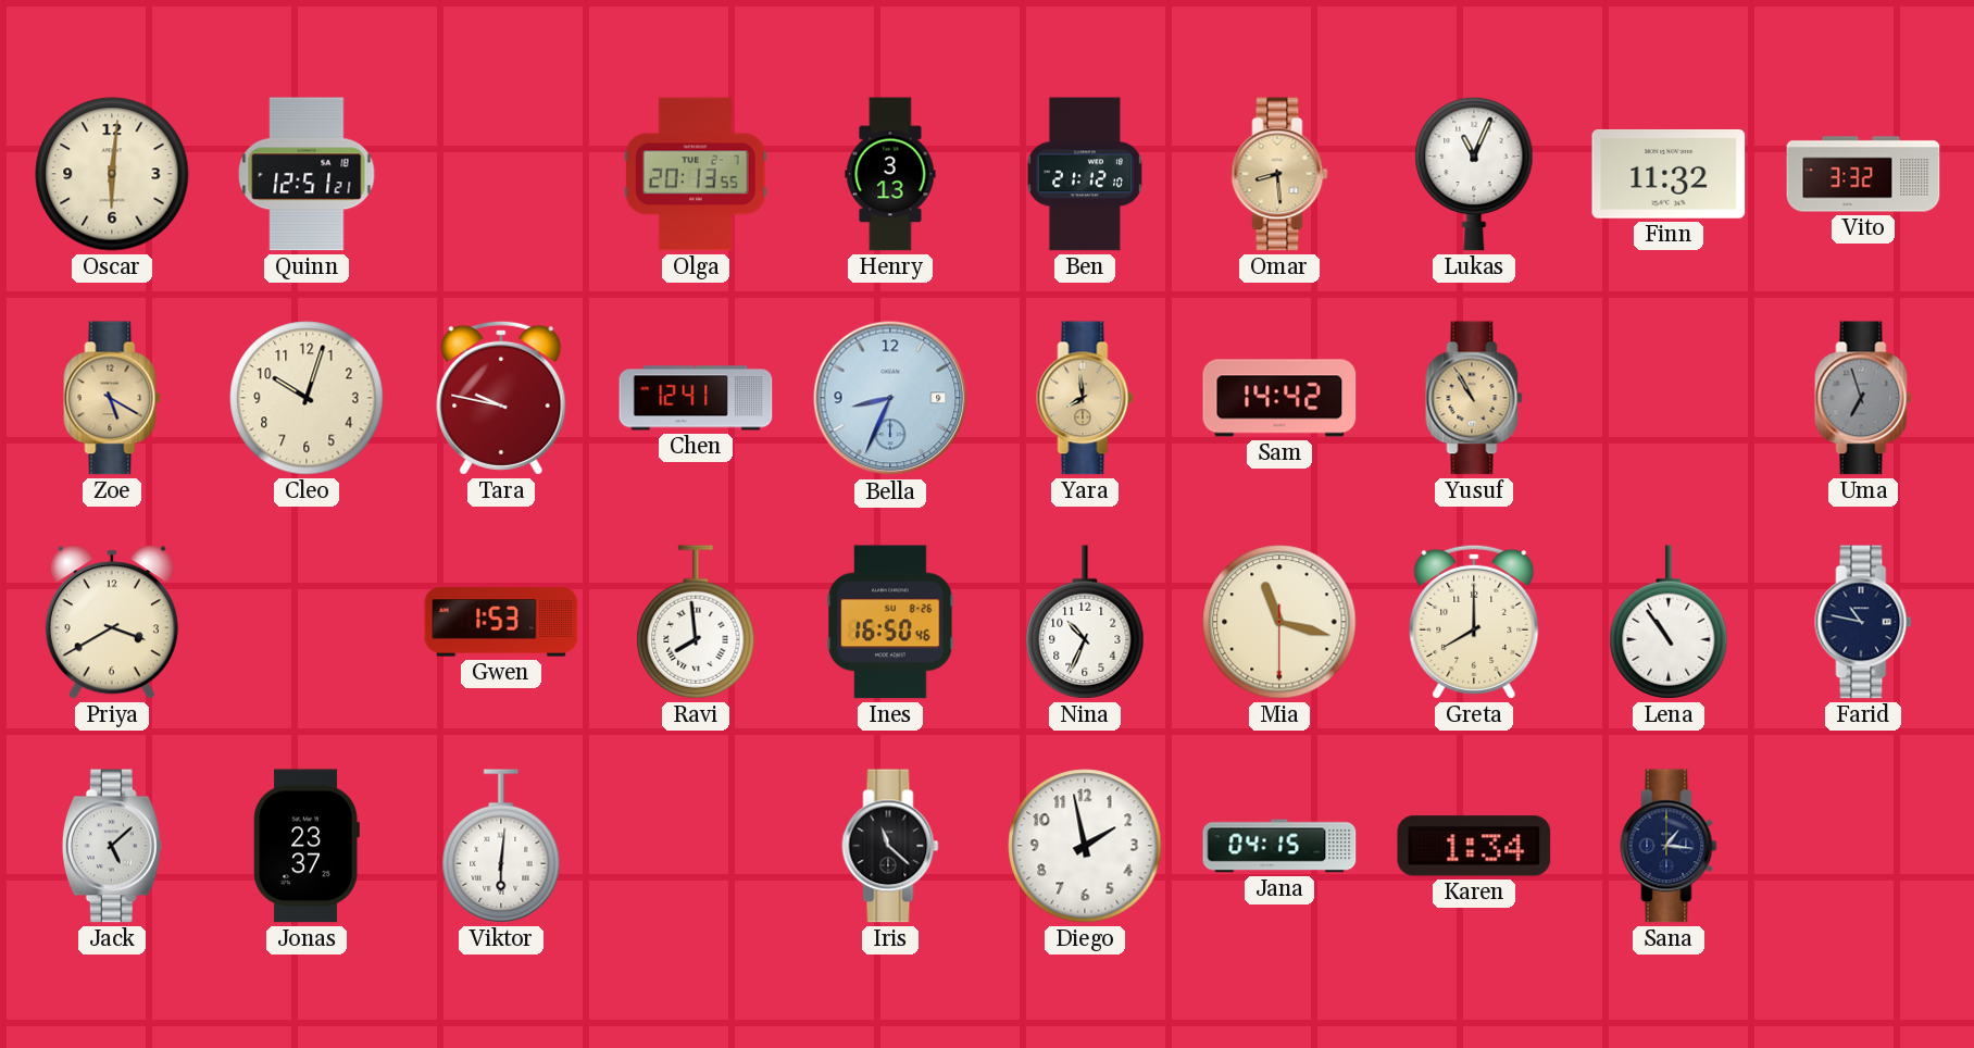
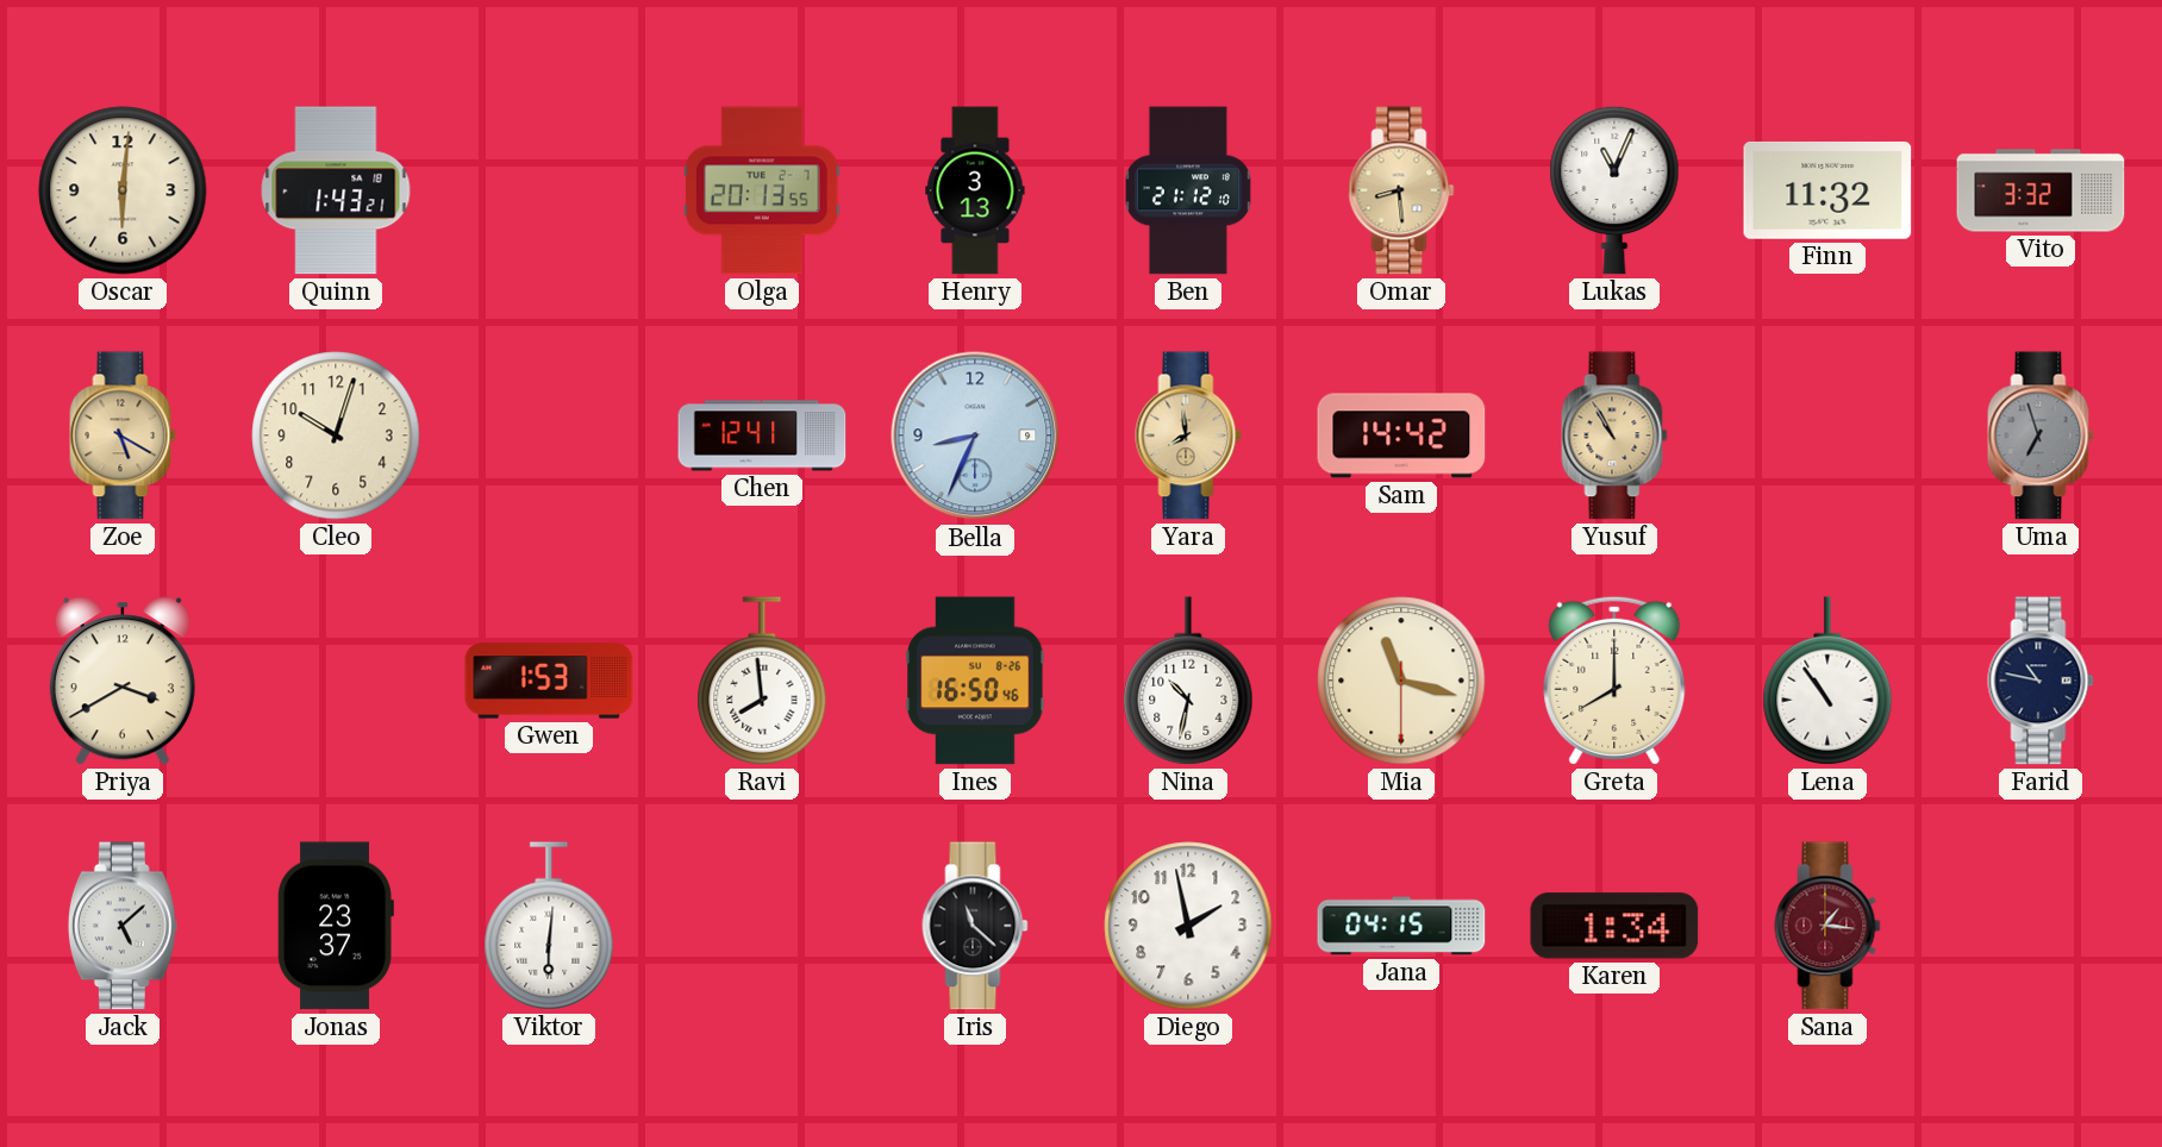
Quinn: 12:51 -> 1:43 (336, 190)
Tara: 9:47 -> none (501, 398)
Nina: 10:34 -> 10:32 (1188, 681)
Sana dial: navy -> burgundy (1827, 926)
